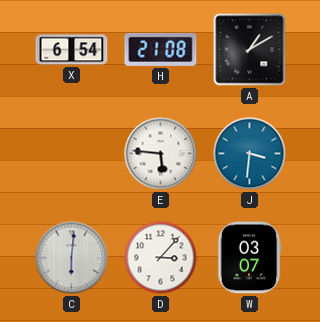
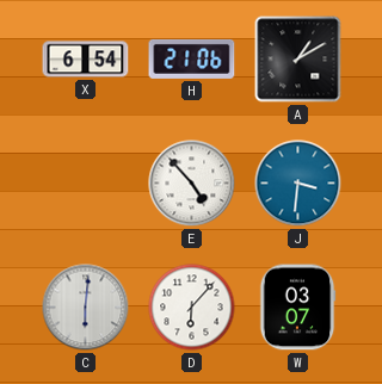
H: 21:08 -> 21:06 (192, 58)
E: 5:46 -> 4:53 (192, 184)
D: 3:07 -> 6:07 (192, 308)
